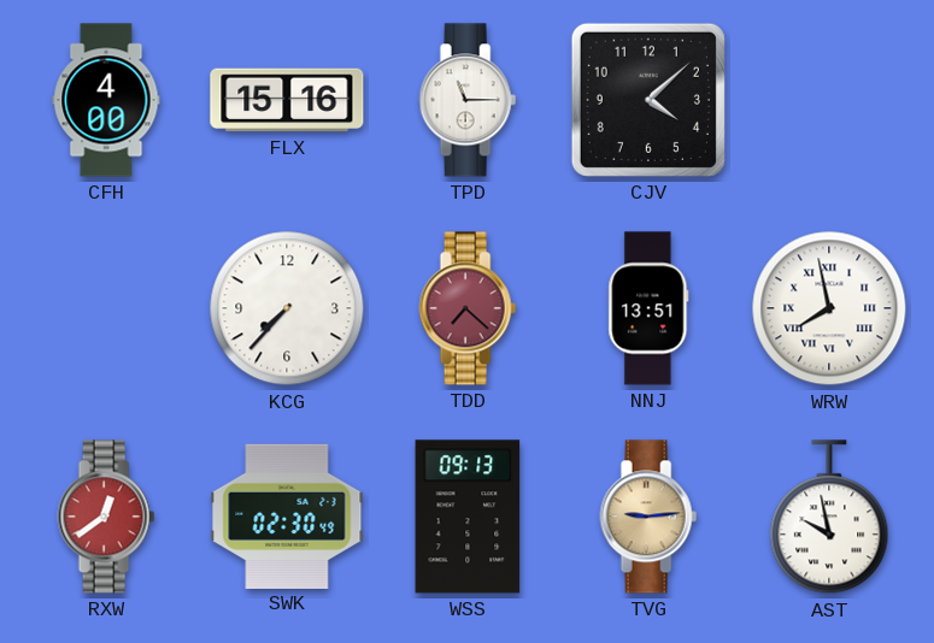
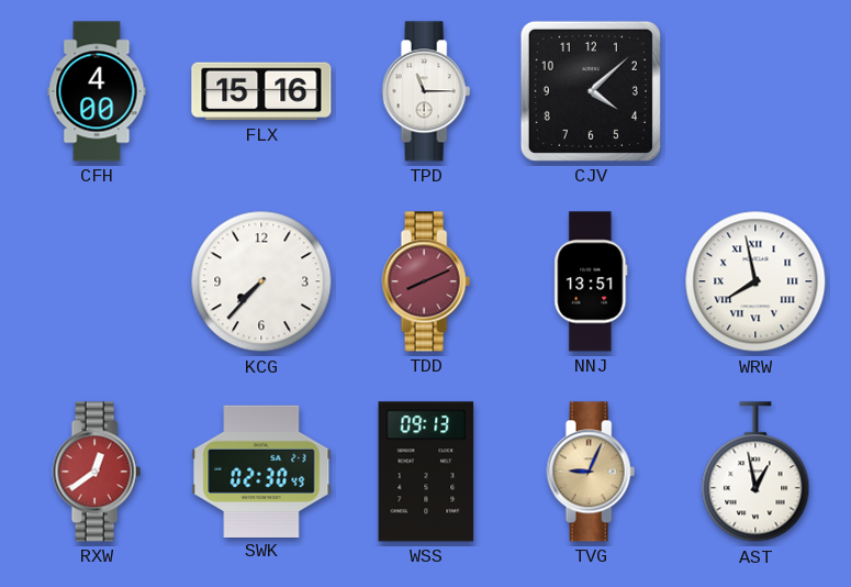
TDD: 7:22 -> 8:11 (426, 281)
TVG: 9:14 -> 9:04 (591, 472)
AST: 9:58 -> 12:58 (755, 473)
